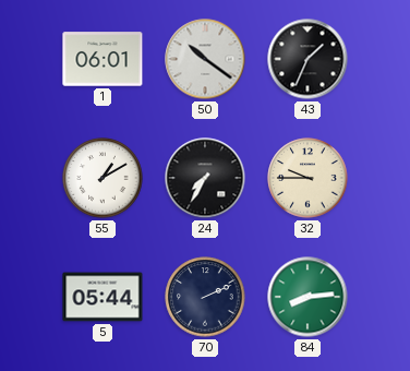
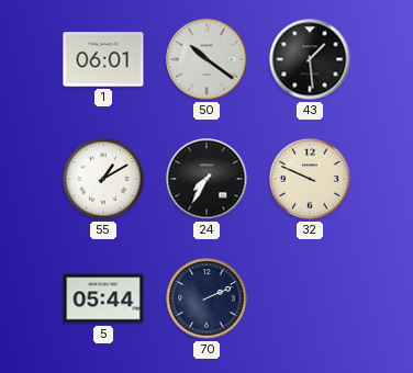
43: 1:34 -> 1:29 (310, 59)
32: 9:45 -> 9:49 (310, 179)
84: 8:14 -> none (307, 297)
